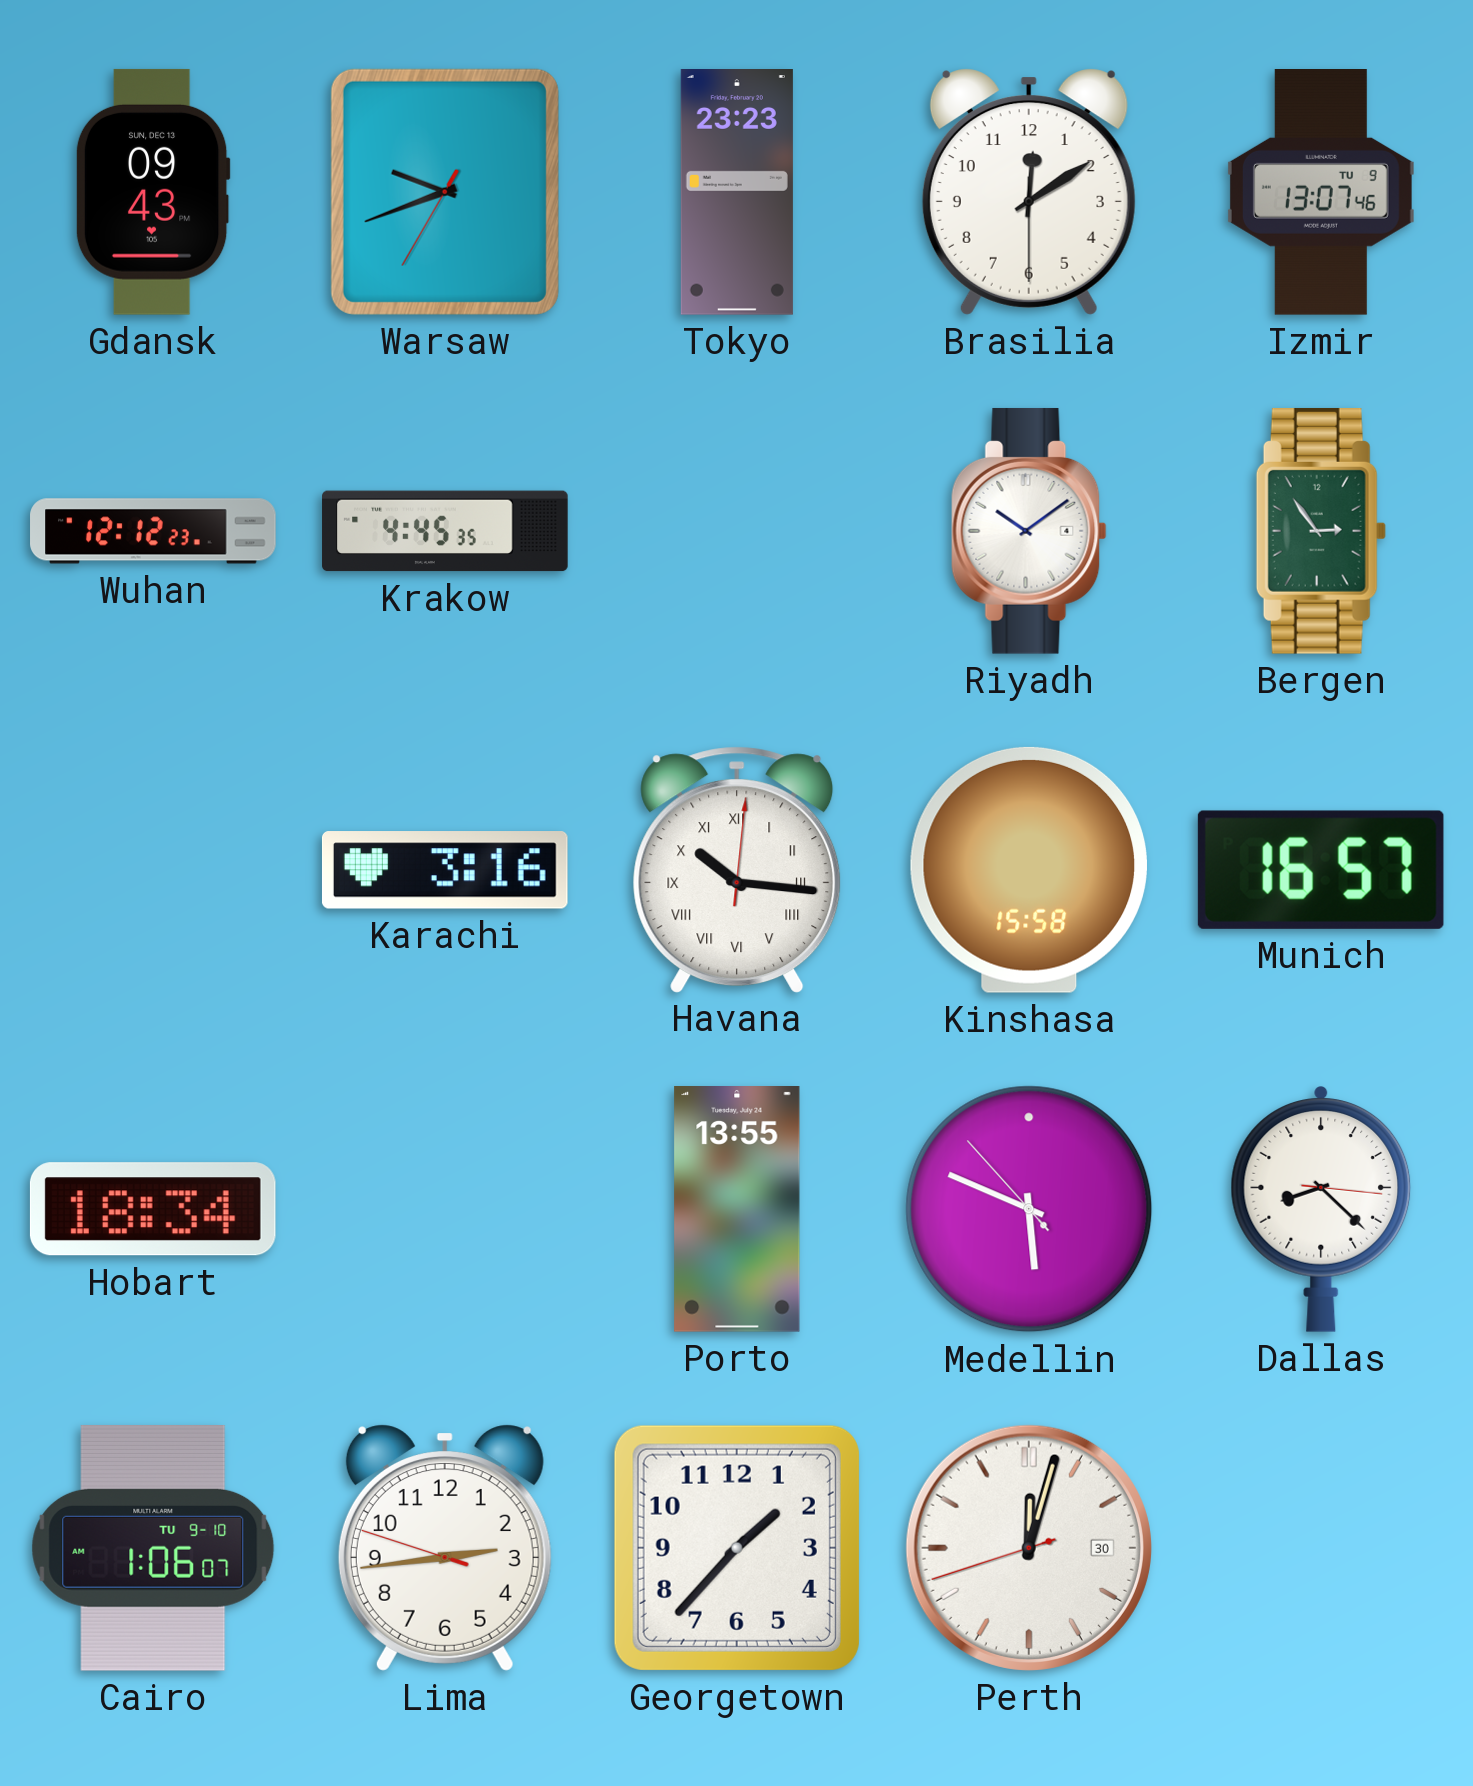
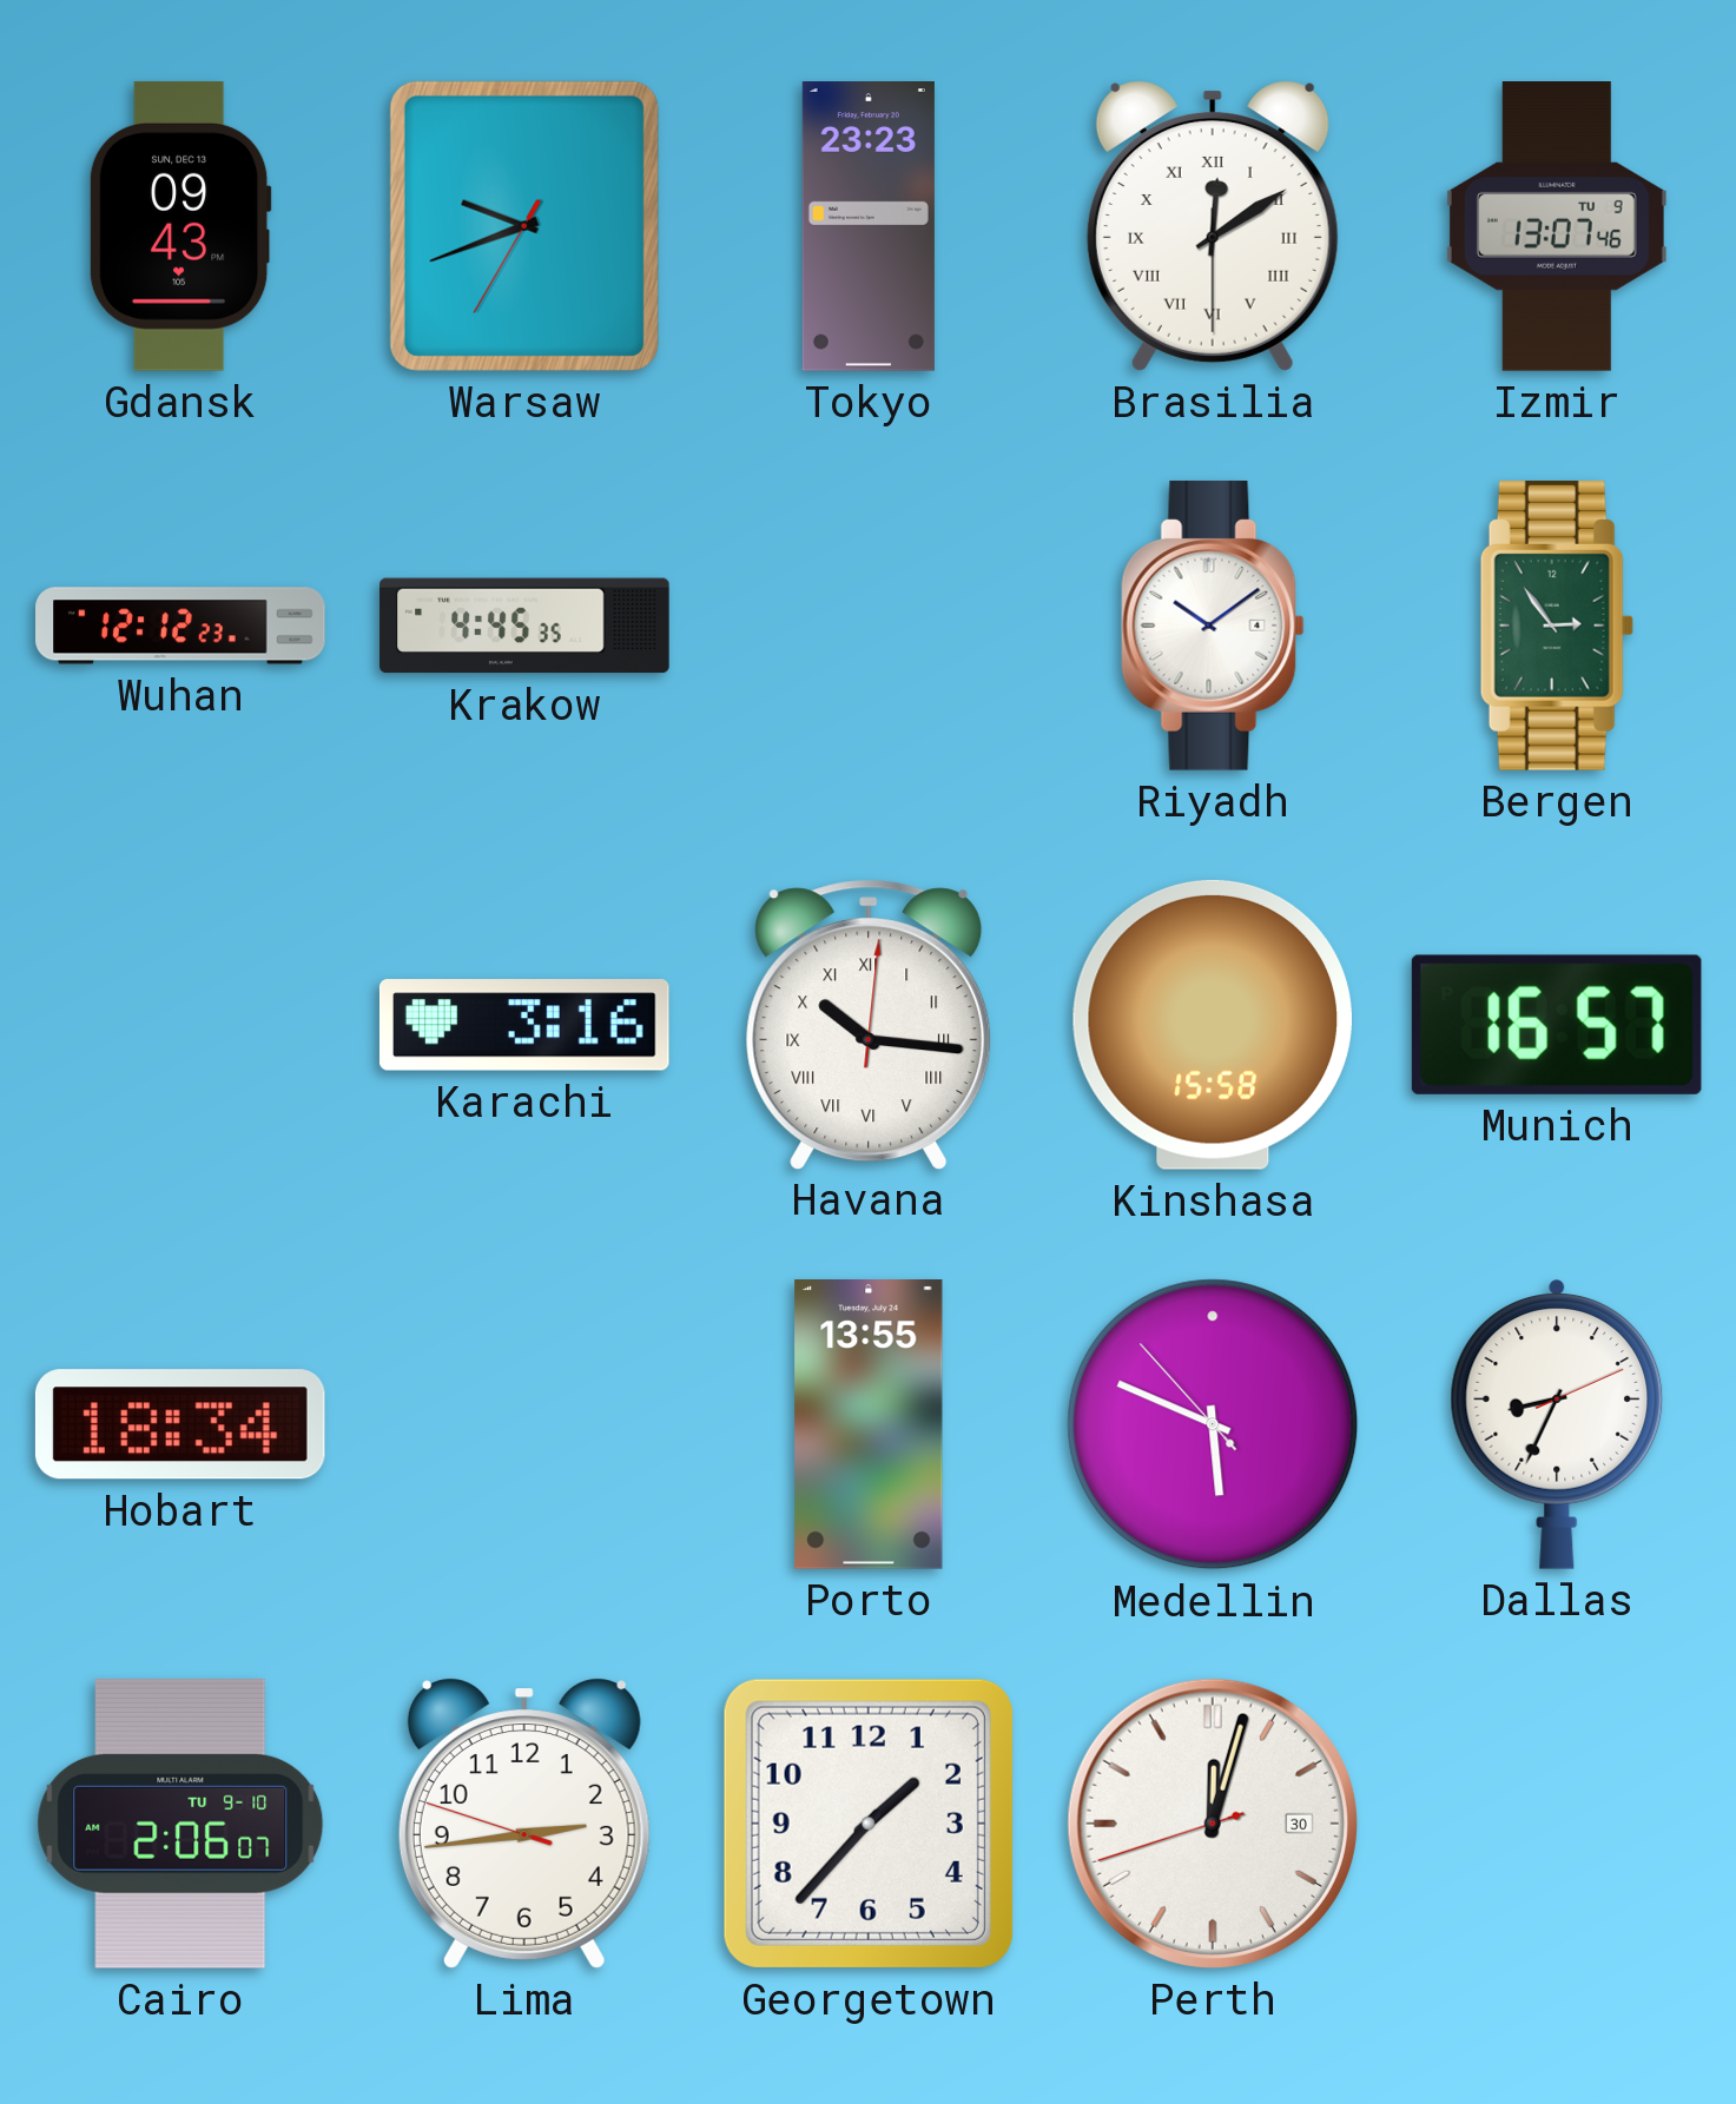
Brasilia numerals: Arabic -> Roman (1213, 226)
Dallas: 8:22 -> 8:34 (1557, 1424)
Cairo: 1:06 -> 2:06 (180, 1824)
